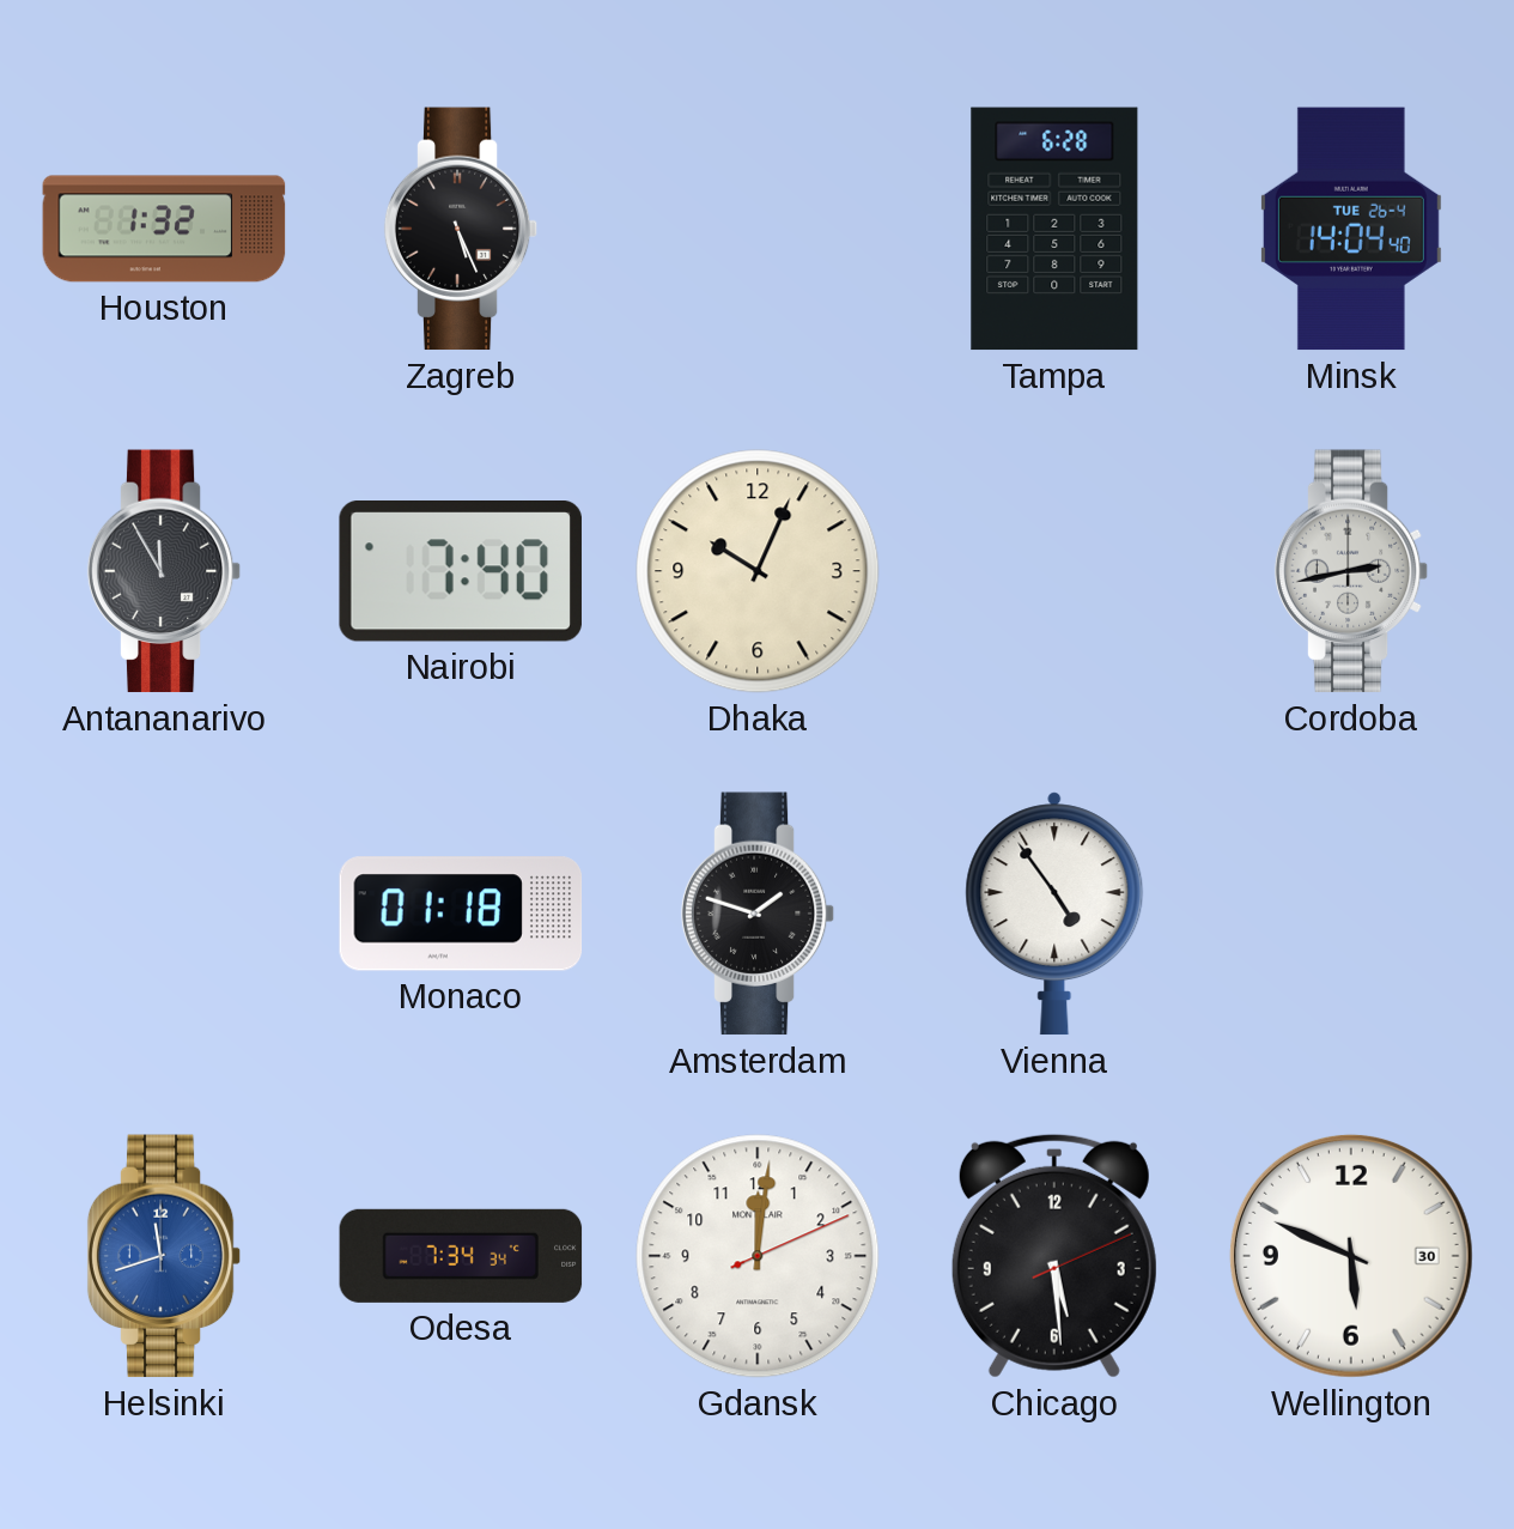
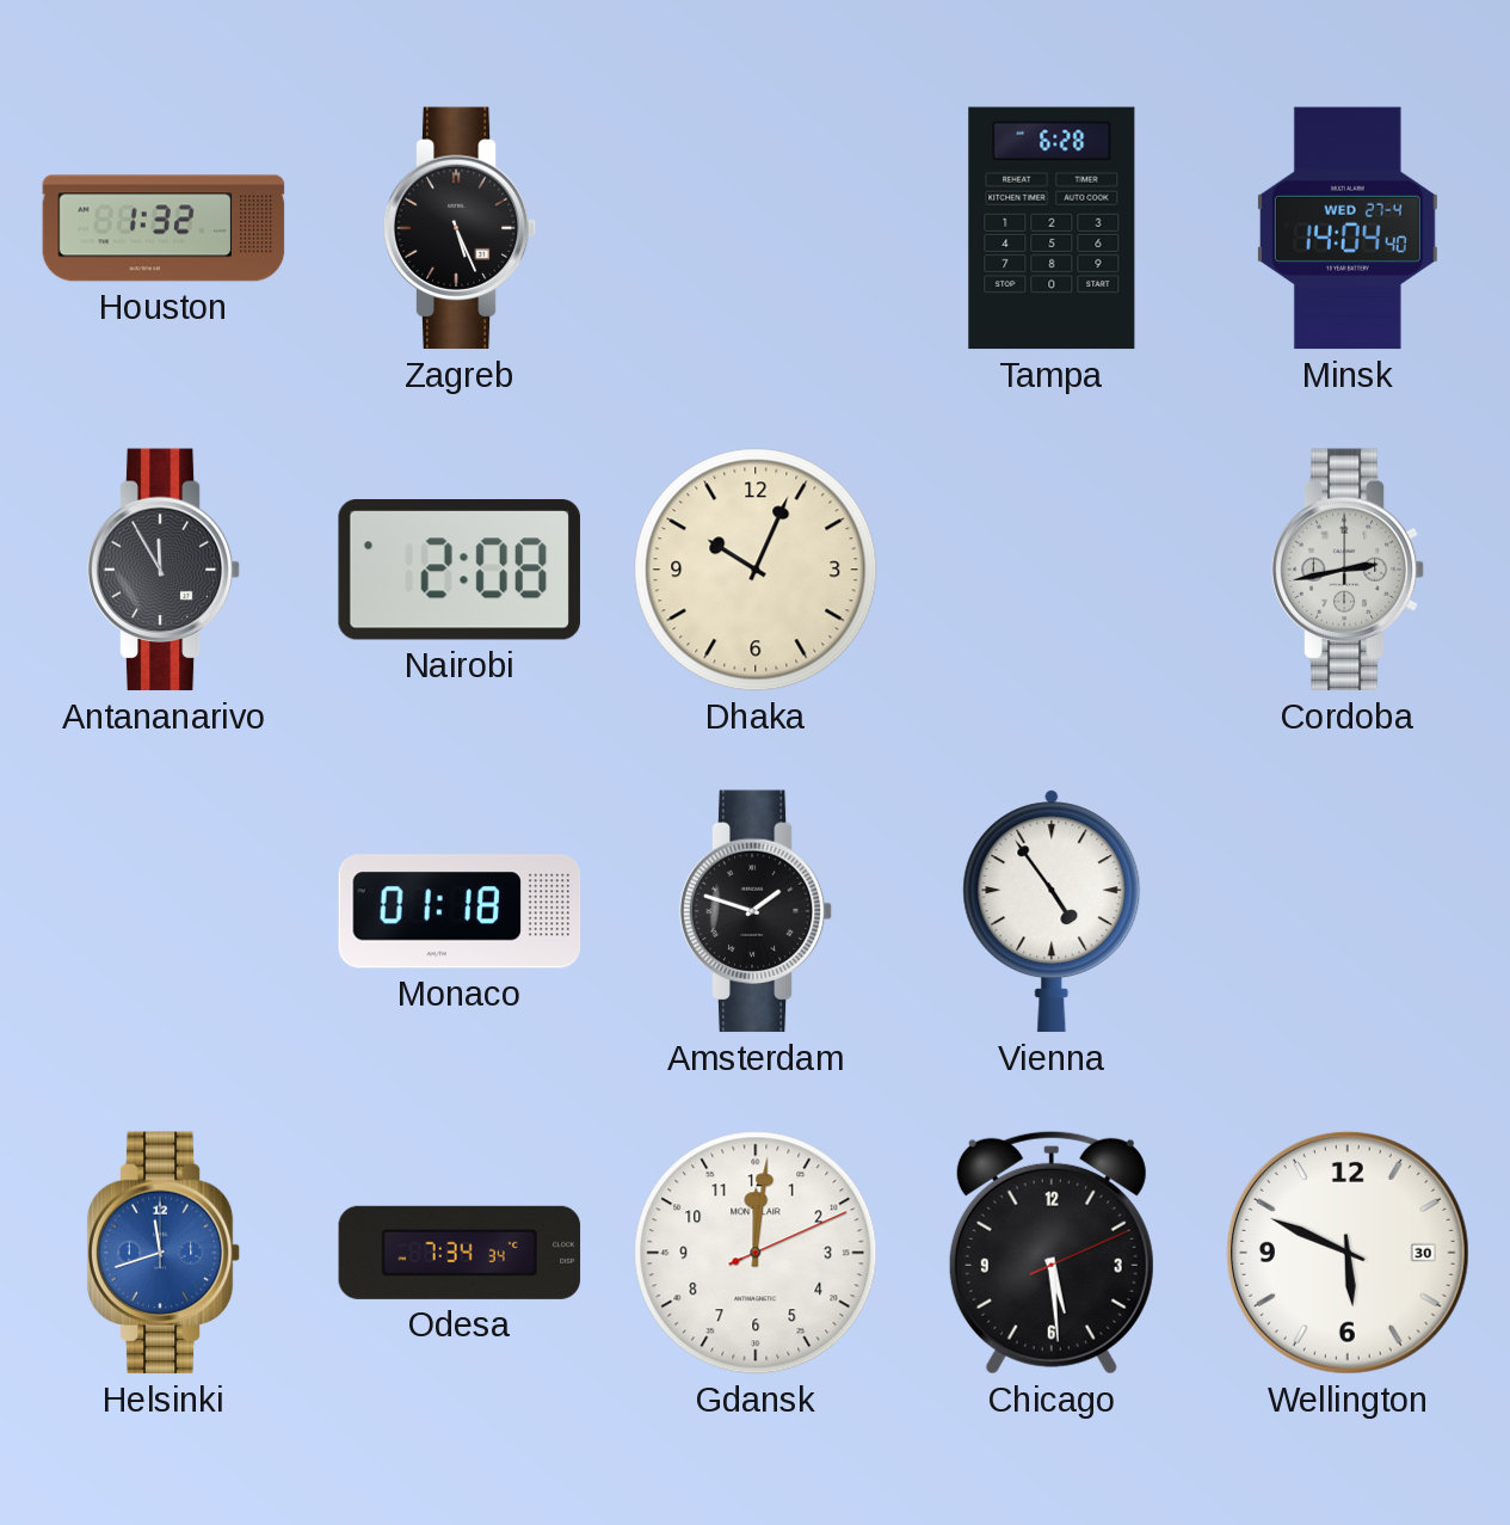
Minsk date: TUE 26-4 -> WED 27-4 (1348, 228)
Nairobi: 7:40 -> 2:08 (460, 570)
